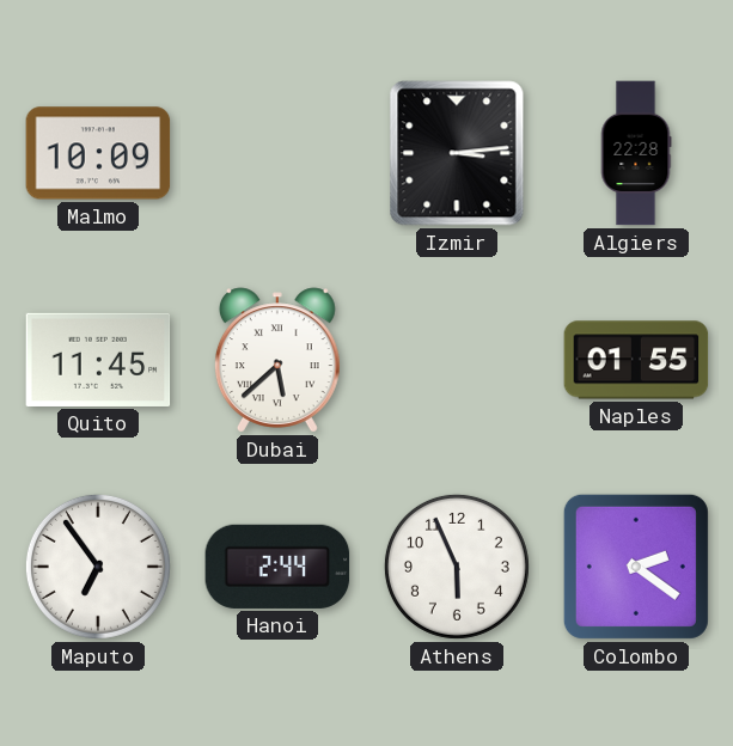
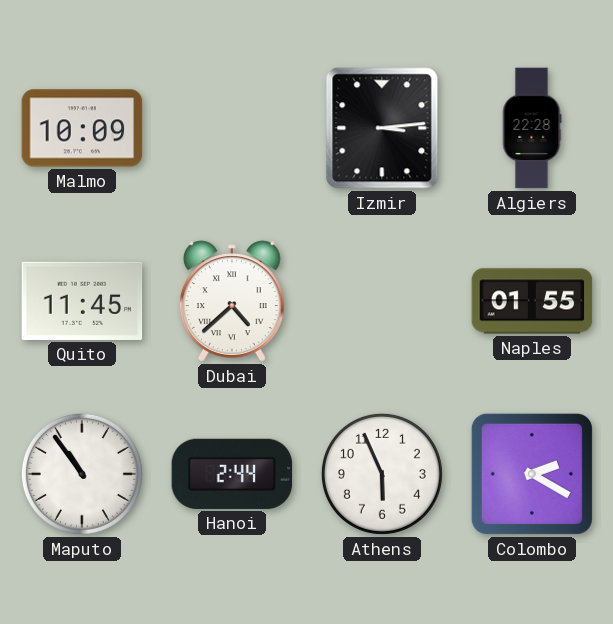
Dubai: 5:38 -> 4:38 (232, 301)
Maputo: 6:54 -> 10:54 (82, 474)
Colombo: 2:21 -> 2:20 (532, 474)
